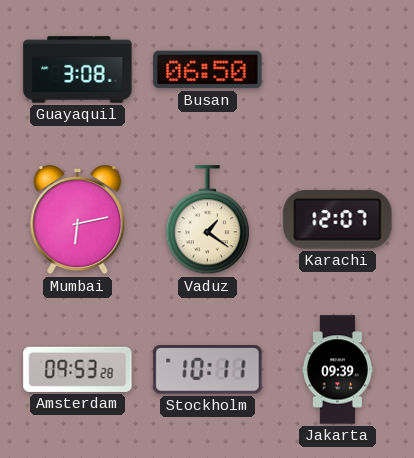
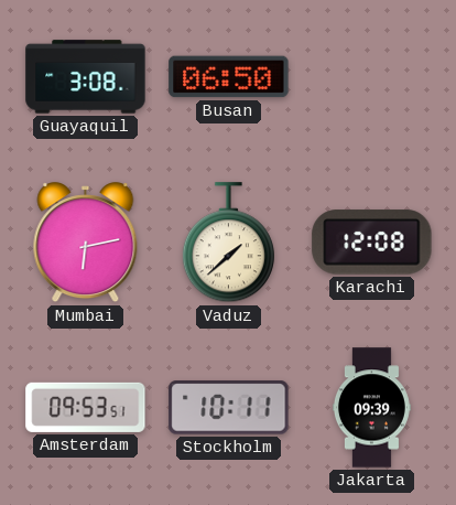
Vaduz: 1:21 -> 1:38 (228, 243)
Karachi: 12:07 -> 12:08 (372, 243)
Amsterdam: 09:53:28 -> 09:53:51 (86, 407)
